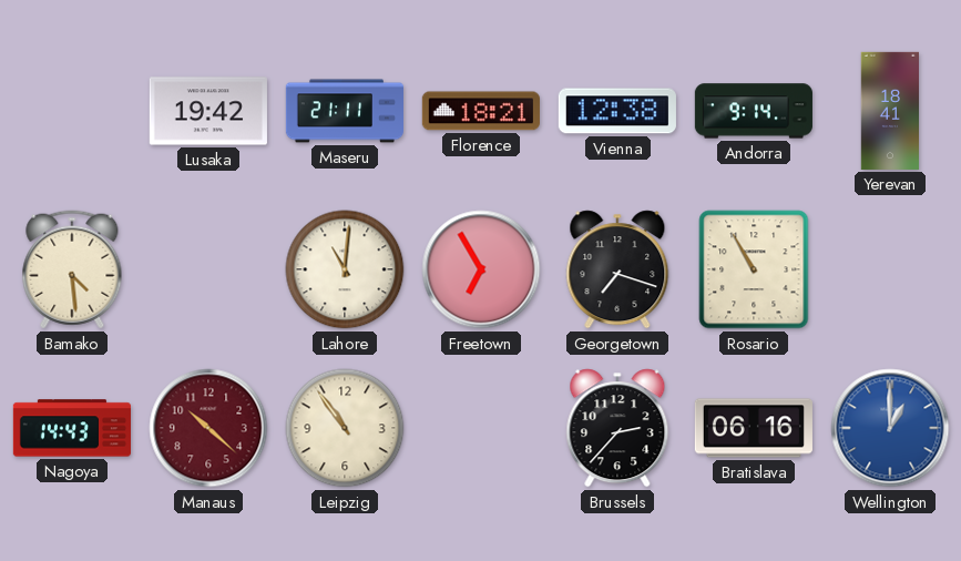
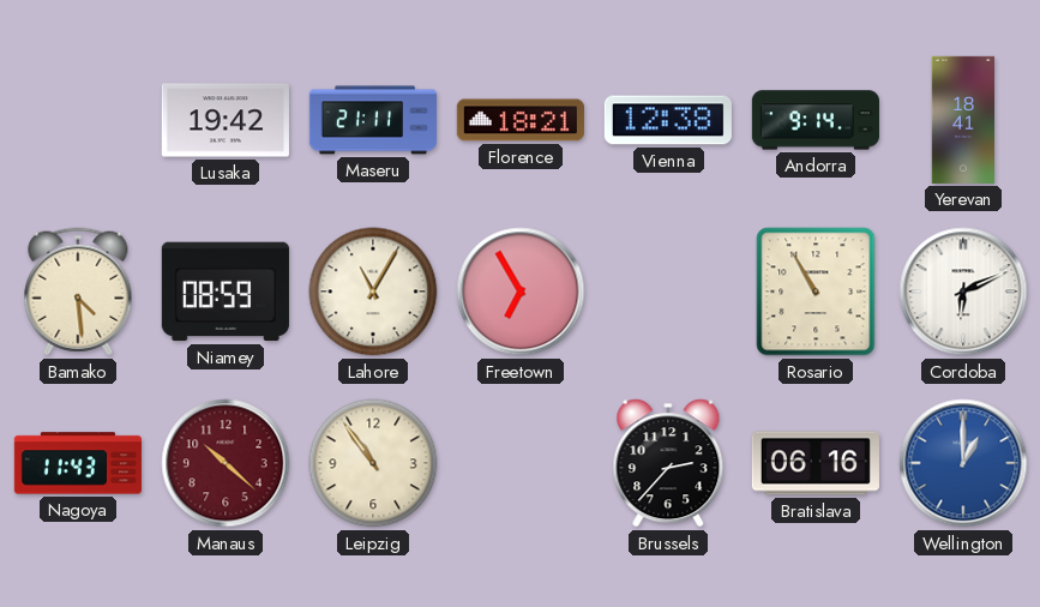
Niamey: none -> 08:59 (226, 292)
Lahore: 11:01 -> 11:05 (373, 292)
Georgetown: 7:18 -> none (617, 269)
Cordoba: none -> 6:11 (963, 292)
Nagoya: 14:43 -> 11:43 (78, 463)
